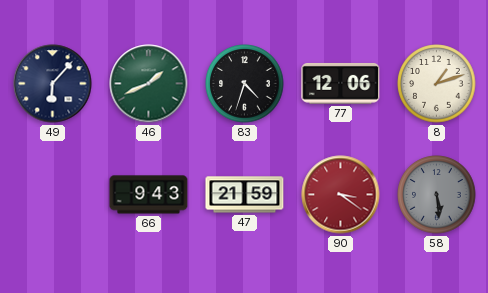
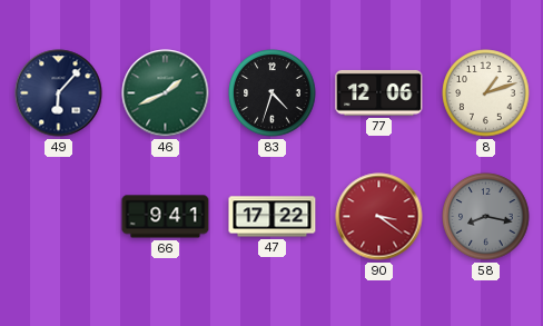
66: 9:43 -> 9:41 (166, 217)
47: 21:59 -> 17:22 (273, 217)
58: 5:29 -> 8:17 (486, 217)
